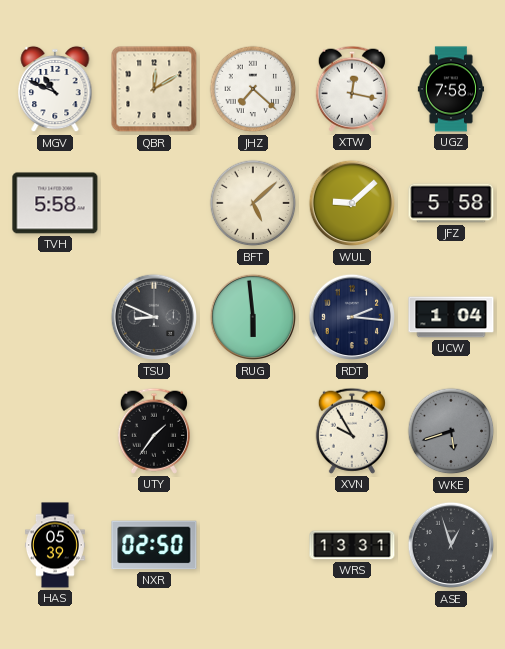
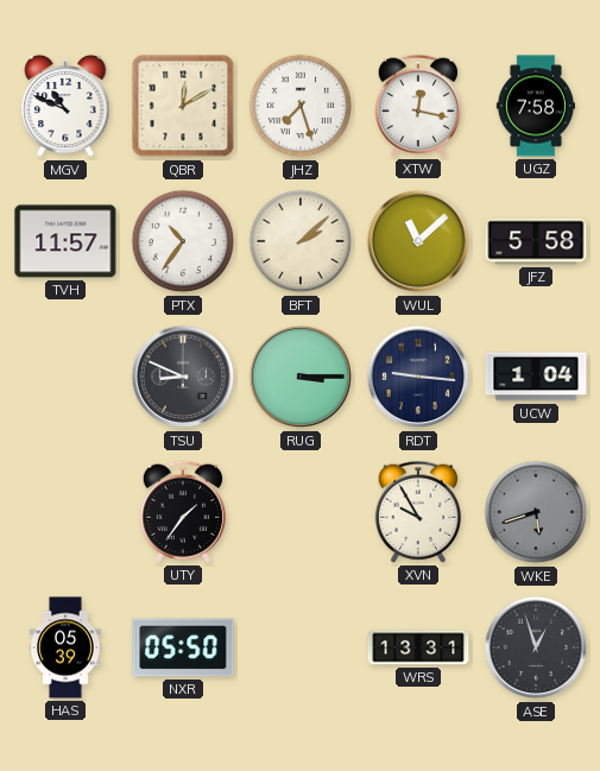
JHZ: 7:22 -> 7:27 (301, 106)
TVH: 5:58 -> 11:57 (65, 241)
PTX: none -> 10:36 (183, 241)
BFT: 5:08 -> 2:08 (301, 241)
WUL: 9:08 -> 11:08 (418, 241)
RUG: 5:59 -> 3:15 (301, 377)
RDT: 2:16 -> 9:16 (418, 377)
NXR: 02:50 -> 05:50 (183, 647)
